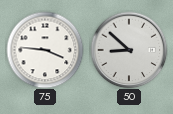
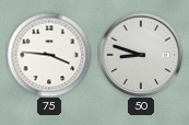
50: 8:52 -> 8:48 (141, 55)
